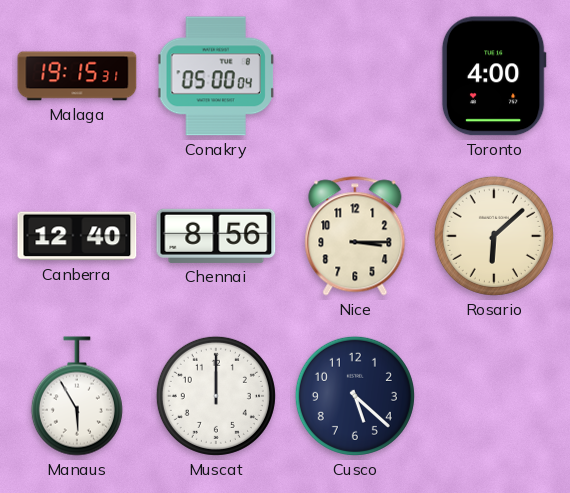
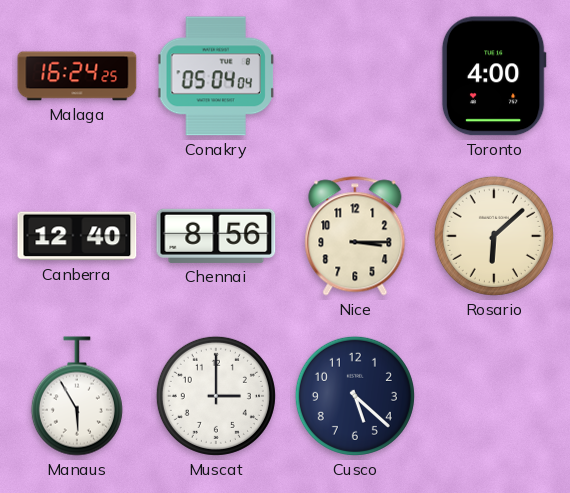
Malaga: 19:15 -> 16:24 (77, 76)
Conakry: 05:00 -> 05:04 (216, 76)
Muscat: 12:00 -> 3:00 (216, 396)
